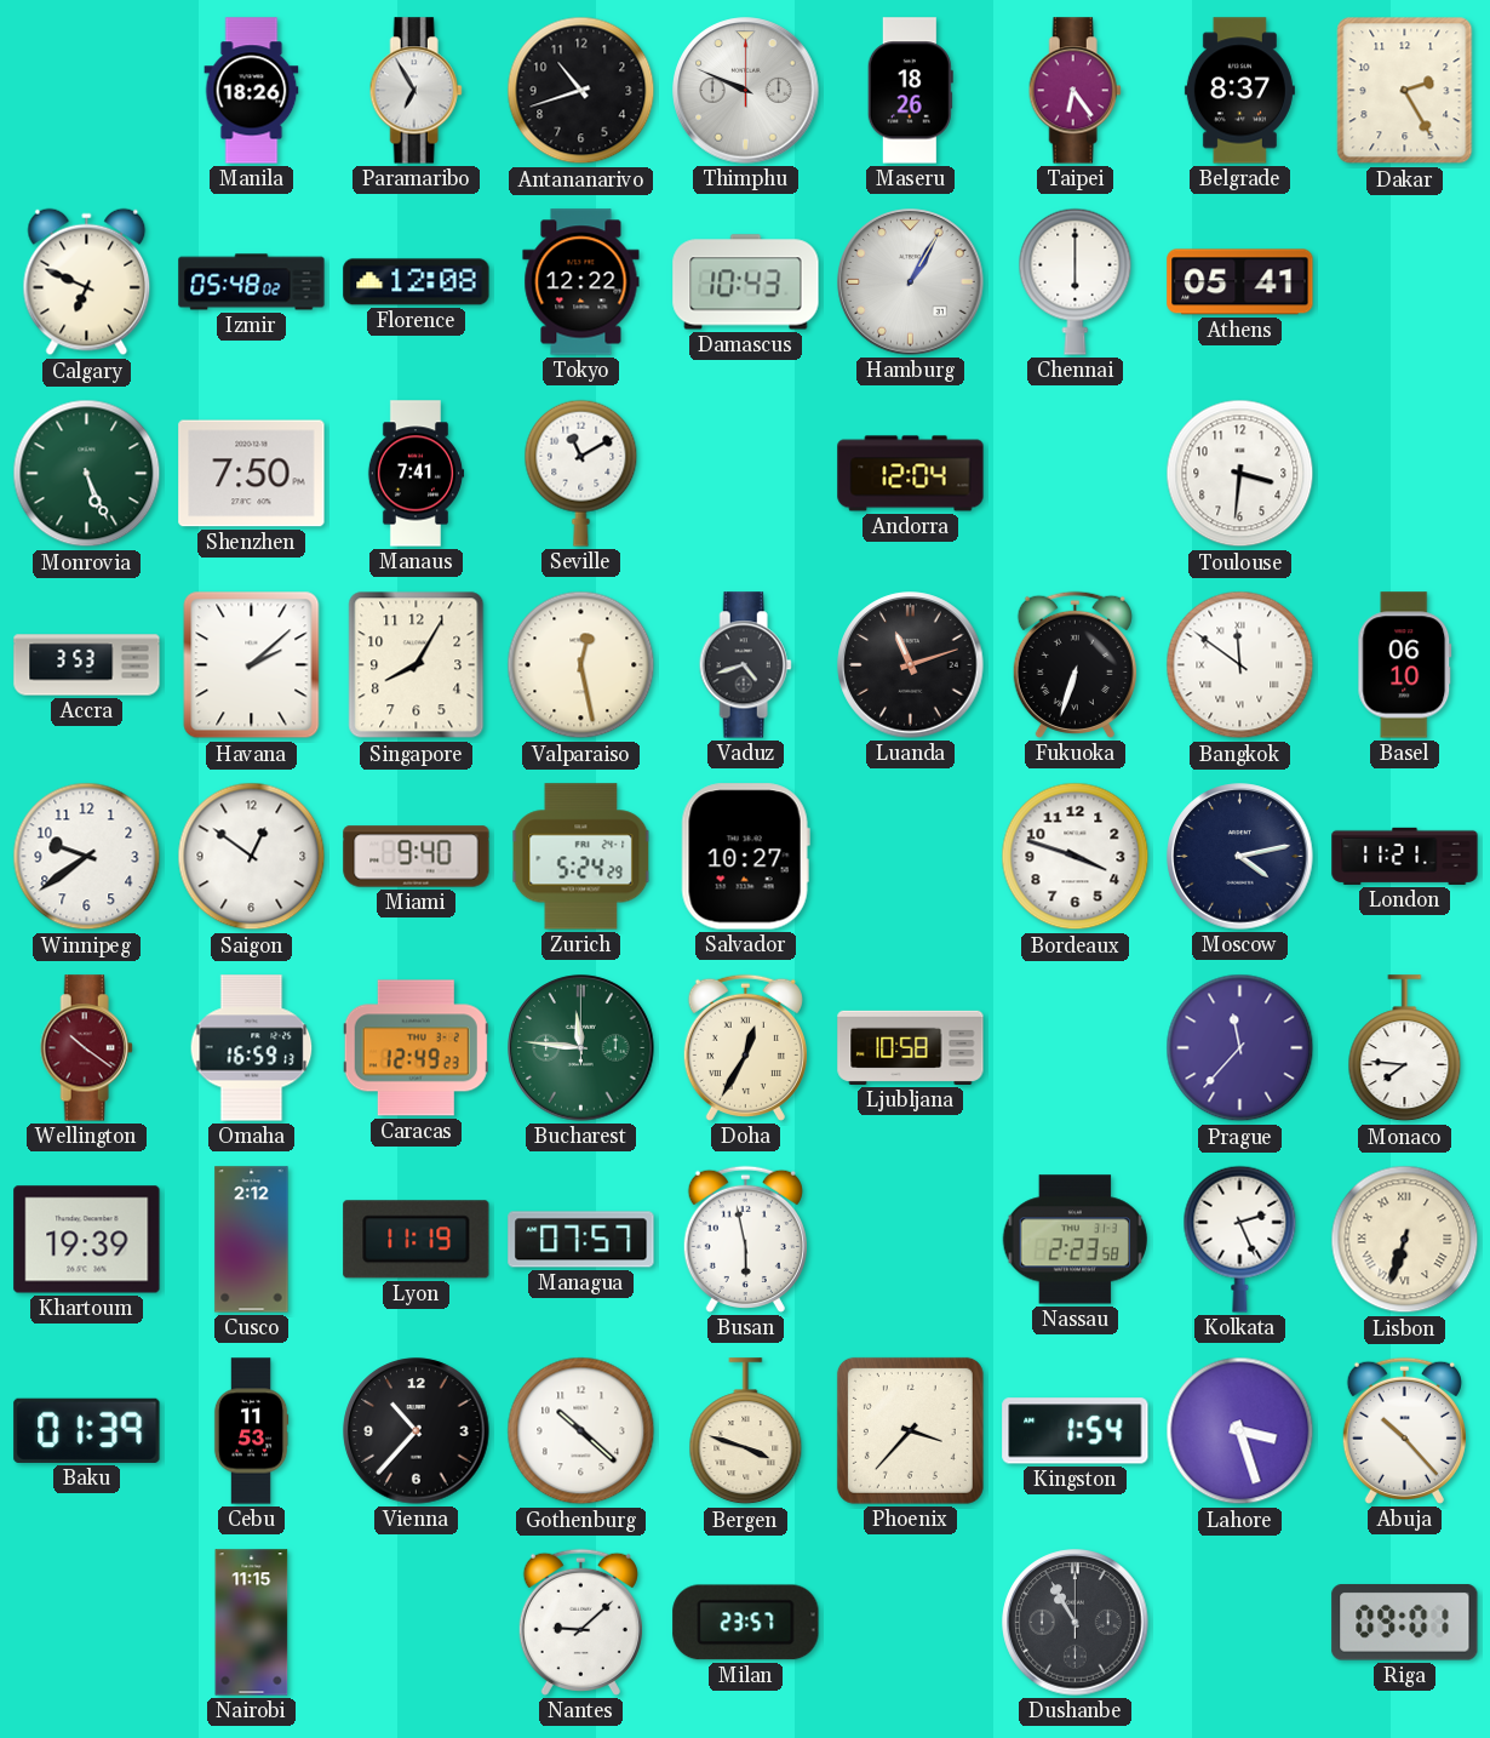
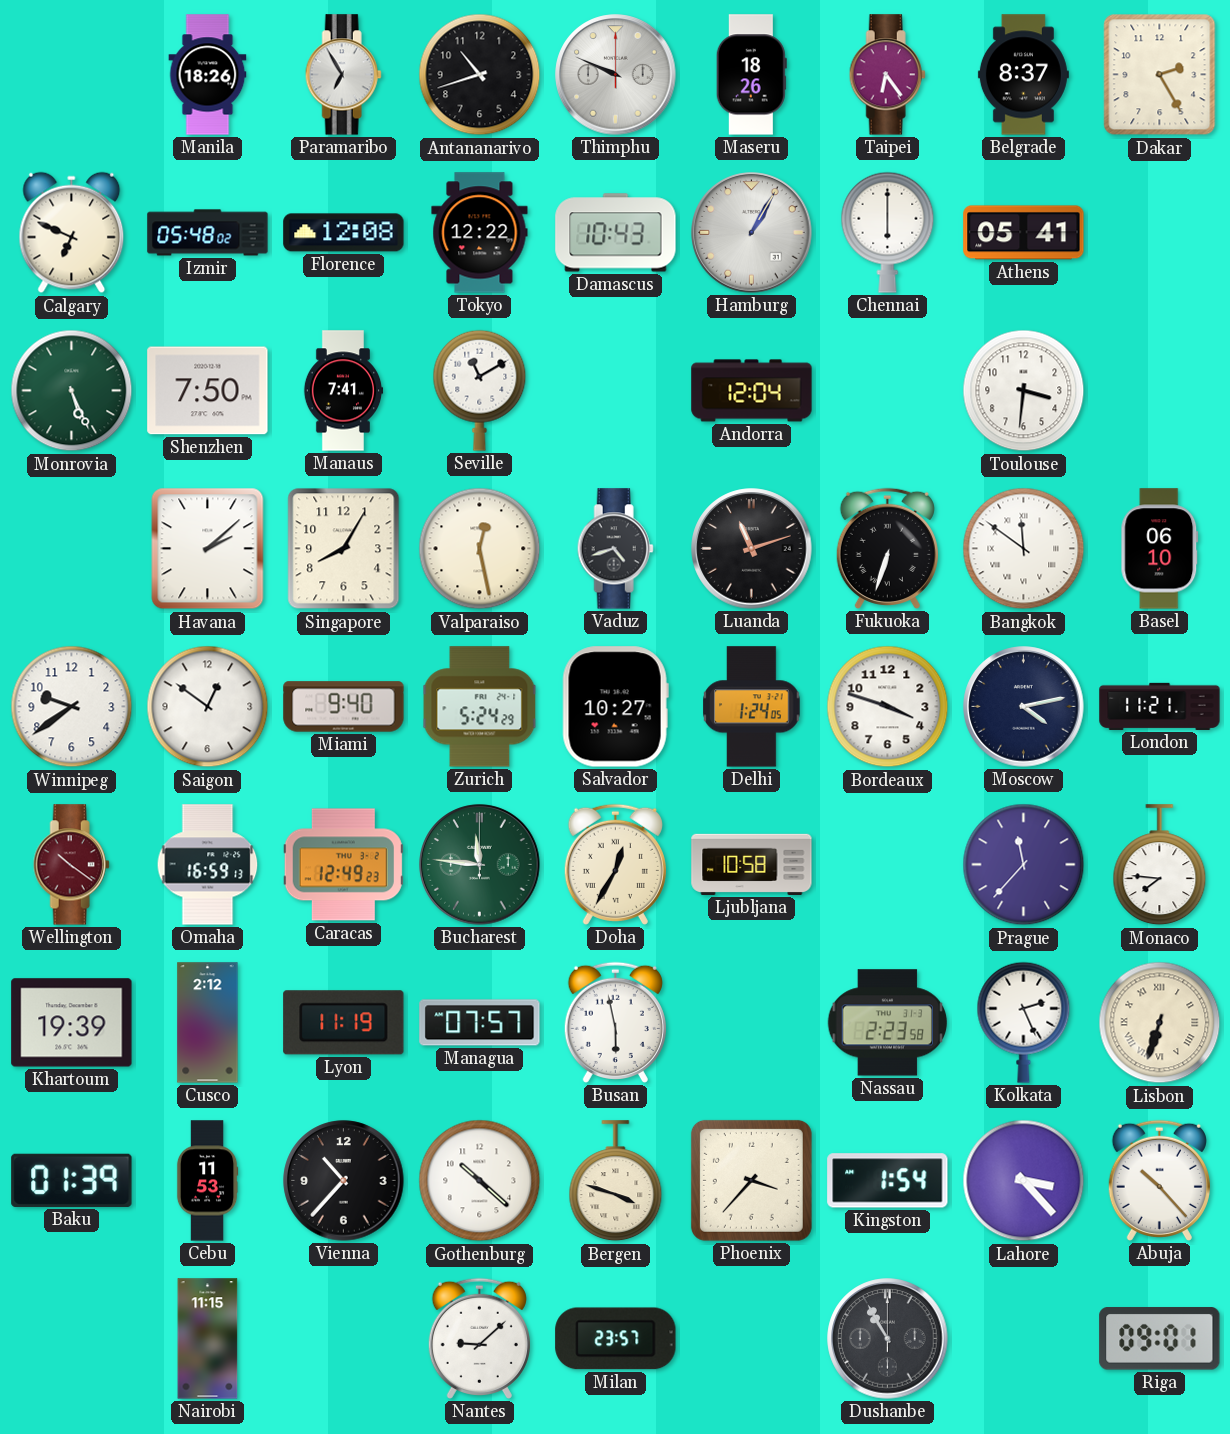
Accra: 3:53 -> none (87, 665)
Delhi: none -> 1:24 (752, 707)
Lahore: 3:27 -> 3:23 (1024, 1181)
